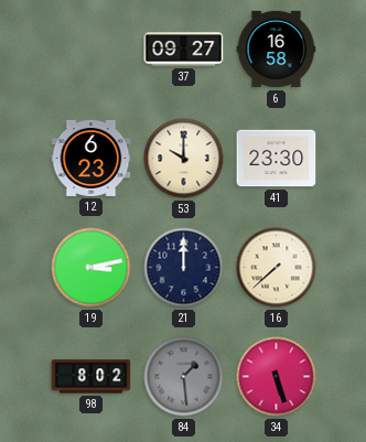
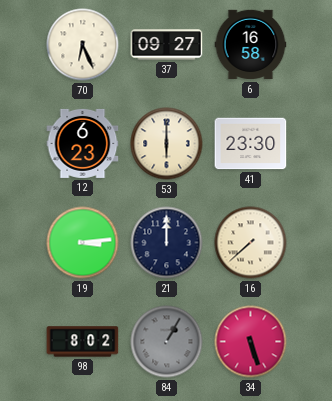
70: none -> 6:26 (83, 45)
53: 10:00 -> 6:00 (167, 144)
19: 3:13 -> 3:14 (83, 243)
84: 1:29 -> 1:05 (167, 342)
